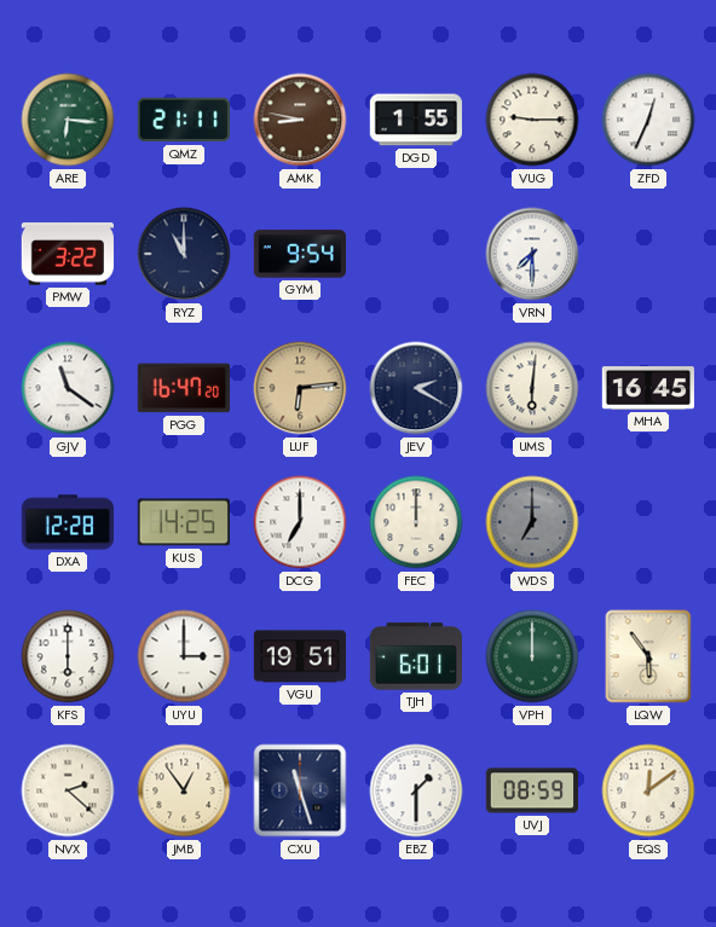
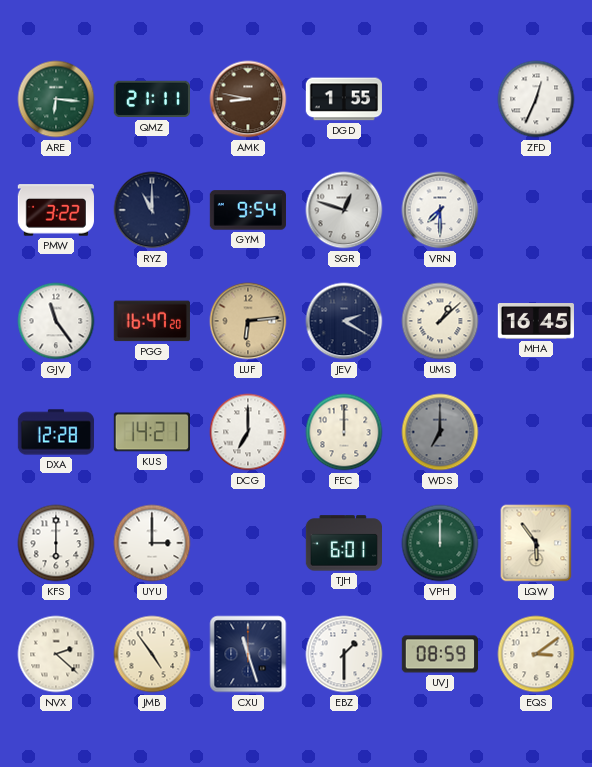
VUG: 9:15 -> none (532, 120)
SGR: none -> 12:48 (344, 210)
GJV: 11:21 -> 11:24 (56, 321)
UMS: 6:01 -> 1:08 (440, 321)
KUS: 14:25 -> 14:21 (151, 432)
VGU: 19:51 -> none (299, 656)
JMB: 12:54 -> 4:54 (152, 654)
EQS: 12:09 -> 3:09 (536, 654)
